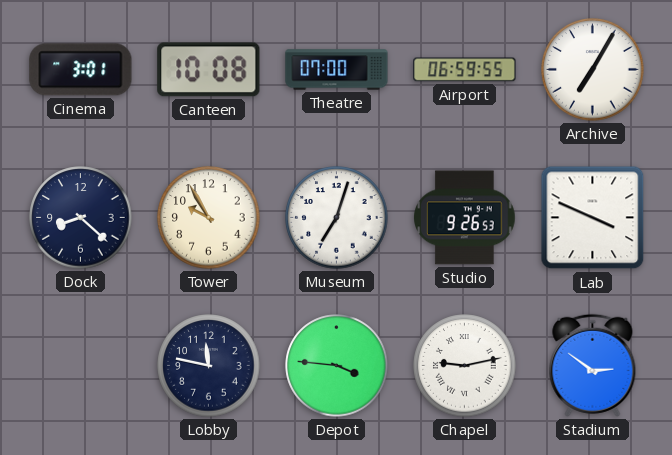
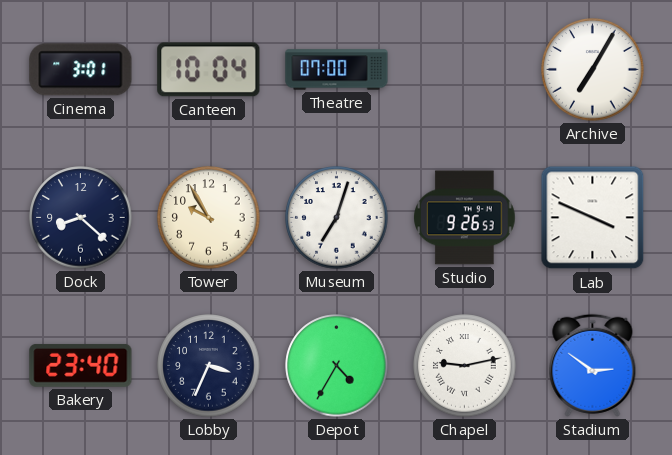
Canteen: 10:08 -> 10:04 (209, 70)
Airport: 06:59 -> none (465, 70)
Bakery: none -> 23:40 (81, 365)
Lobby: 11:47 -> 3:34 (209, 366)
Depot: 3:46 -> 4:35 (337, 366)
